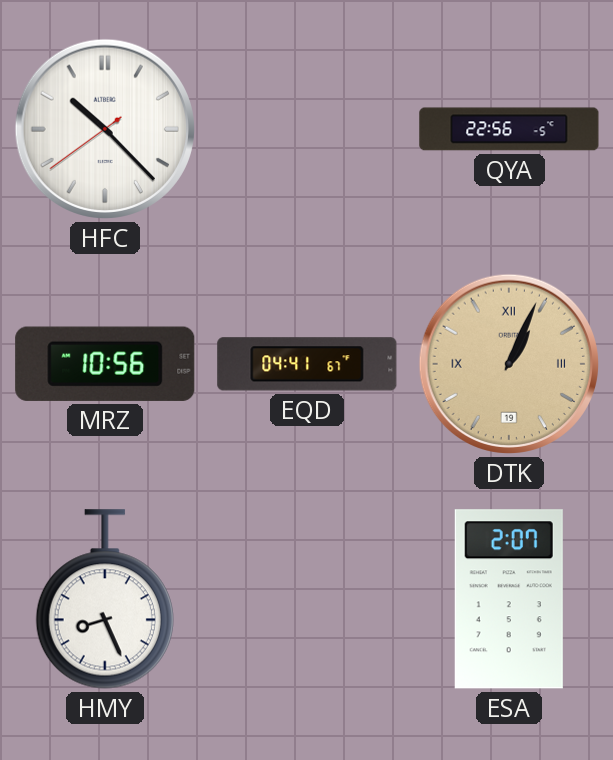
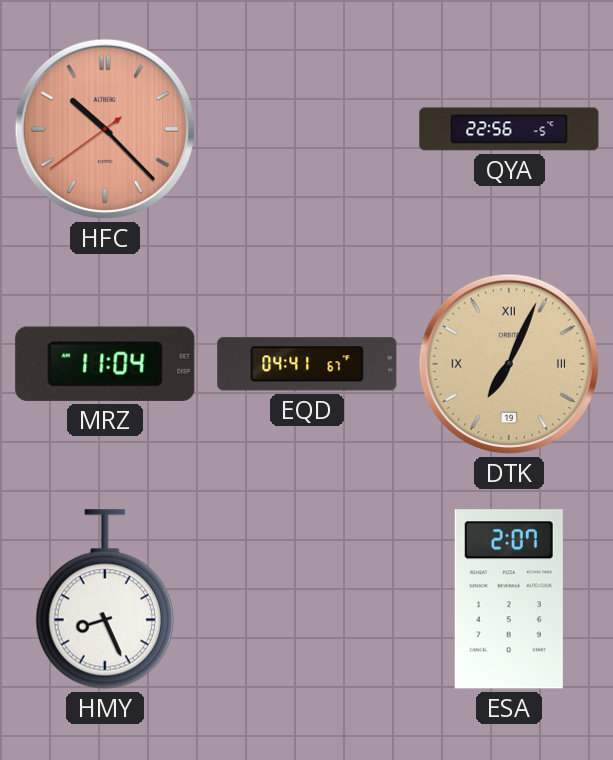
HFC dial: white -> salmon (105, 129)
MRZ: 10:56 -> 11:04 (105, 364)
DTK: 1:04 -> 7:04 (509, 364)
